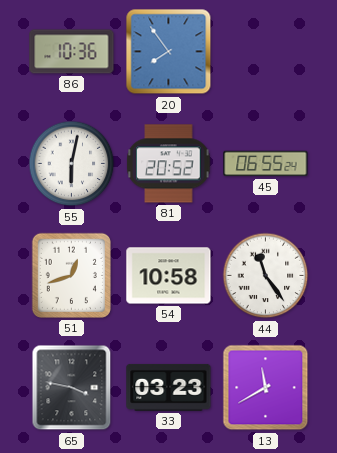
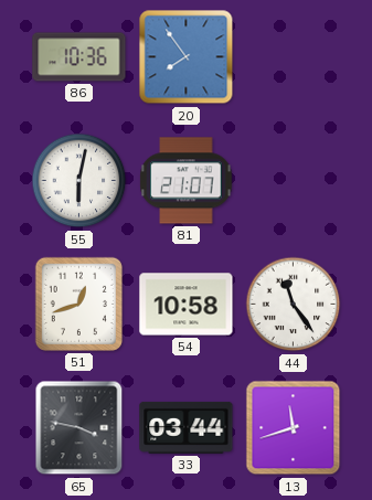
81: 20:52 -> 21:07 (187, 181)
45: 06:55 -> none (266, 164)
33: 03:23 -> 03:44 (187, 427)
13: 11:40 -> 11:42 (294, 428)
